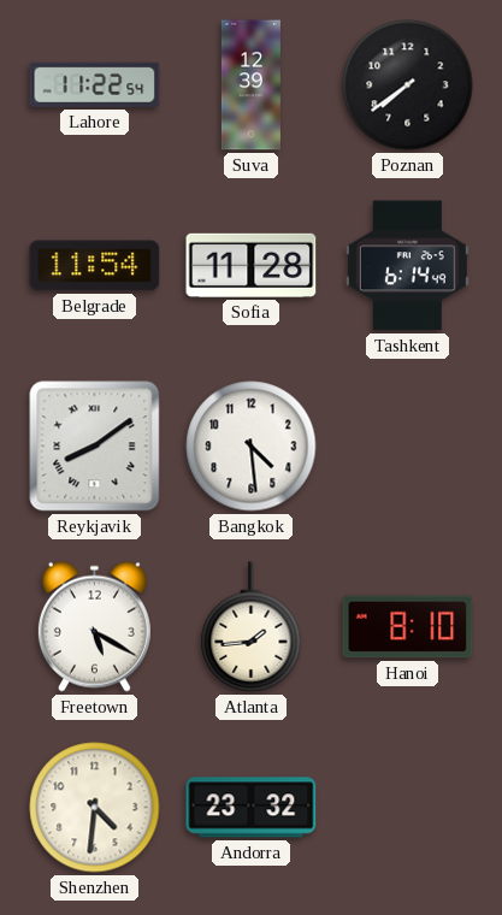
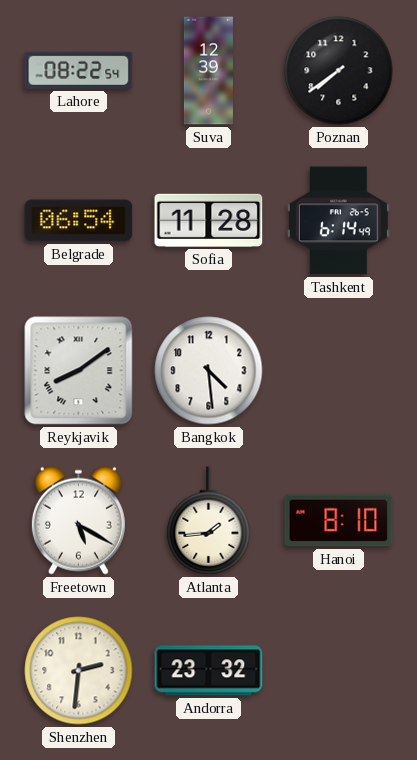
Lahore: 11:22 -> 08:22 (79, 70)
Belgrade: 11:54 -> 06:54 (79, 221)
Shenzhen: 4:31 -> 2:31 (79, 671)
